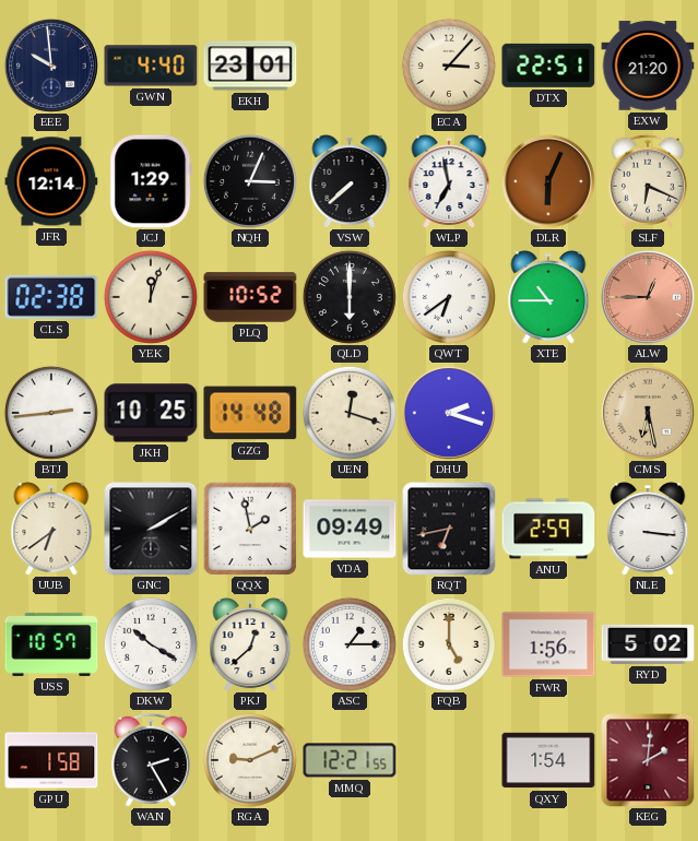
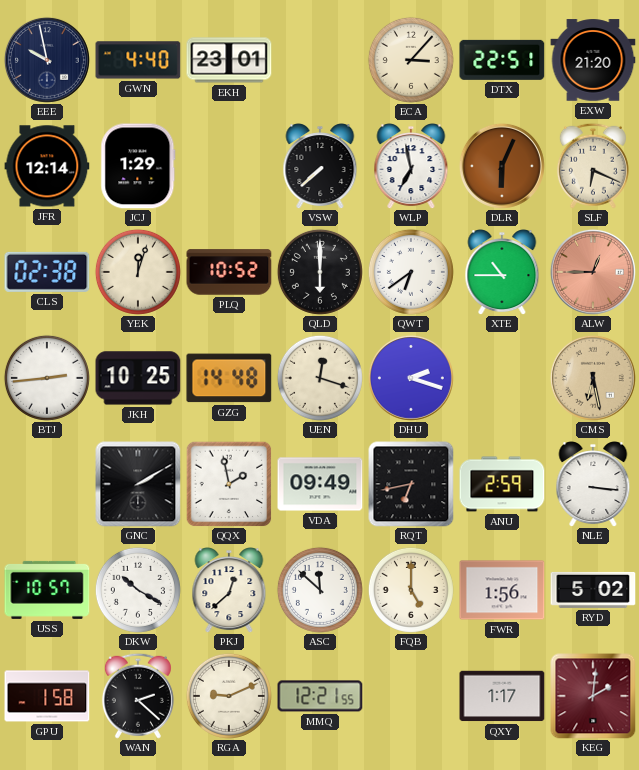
EEE: 9:59 -> 9:58 (47, 60)
NQH: 3:04 -> none (250, 181)
UUB: 6:39 -> none (51, 529)
ASC: 1:15 -> 11:52 (320, 590)
WAN: 2:25 -> 2:22 (138, 696)
QXY: 1:54 -> 1:17 (502, 696)
